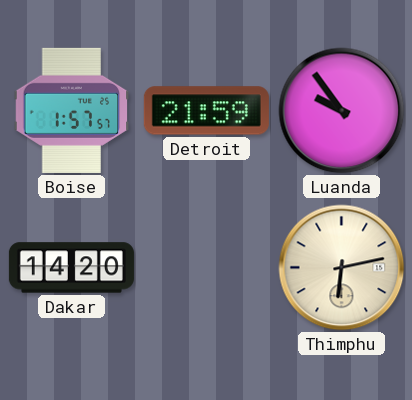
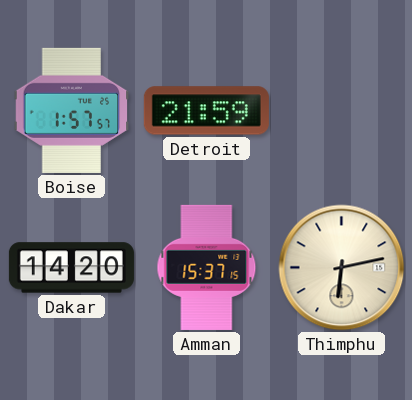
Luanda: 9:54 -> none (342, 111)
Amman: none -> 15:37 (207, 267)
